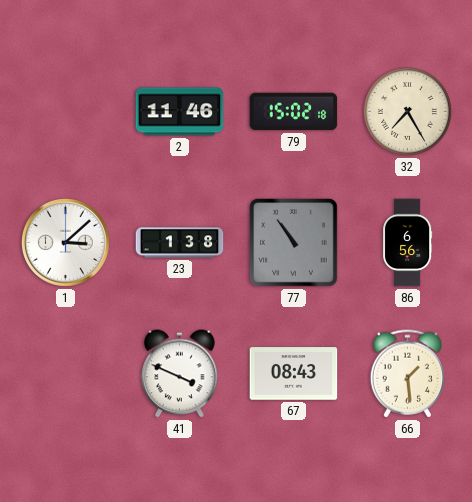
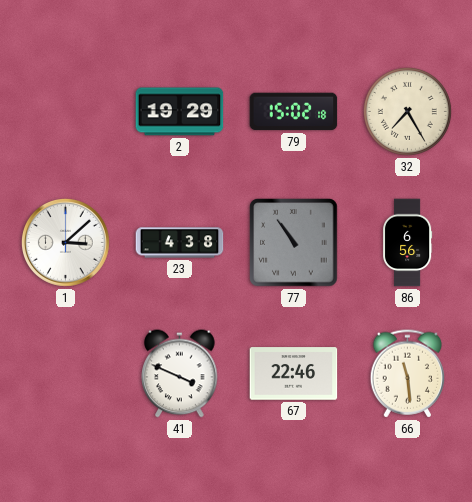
2: 11:46 -> 19:29 (180, 112)
23: 1:38 -> 4:38 (180, 243)
67: 08:43 -> 22:46 (294, 374)
66: 1:29 -> 11:29 (408, 374)
